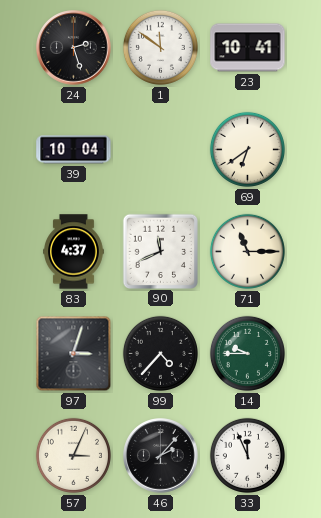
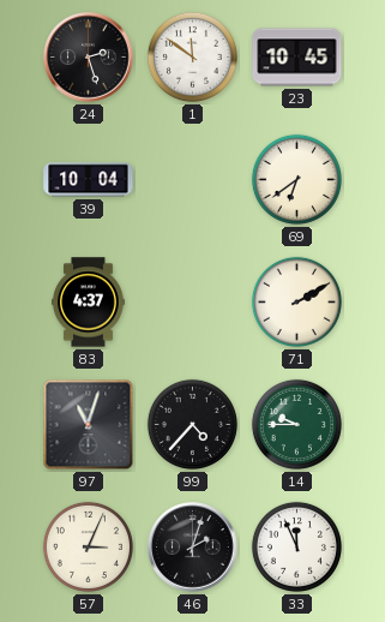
23: 10:41 -> 10:45 (297, 58)
90: 11:41 -> none (160, 251)
71: 11:15 -> 2:10 (296, 301)
97: 3:03 -> 11:03 (89, 425)
46: 2:07 -> 2:03 (193, 548)
